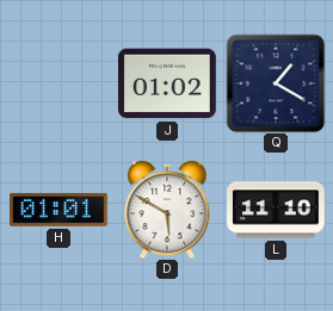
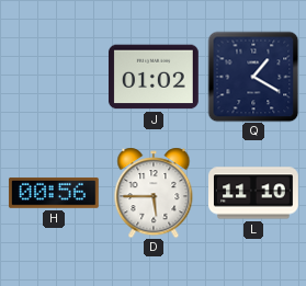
H: 01:01 -> 00:56 (54, 193)
D: 5:50 -> 5:45 (154, 193)
